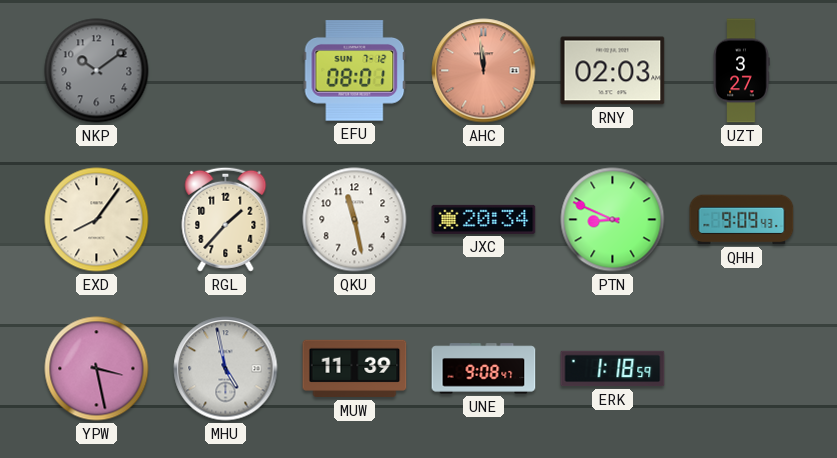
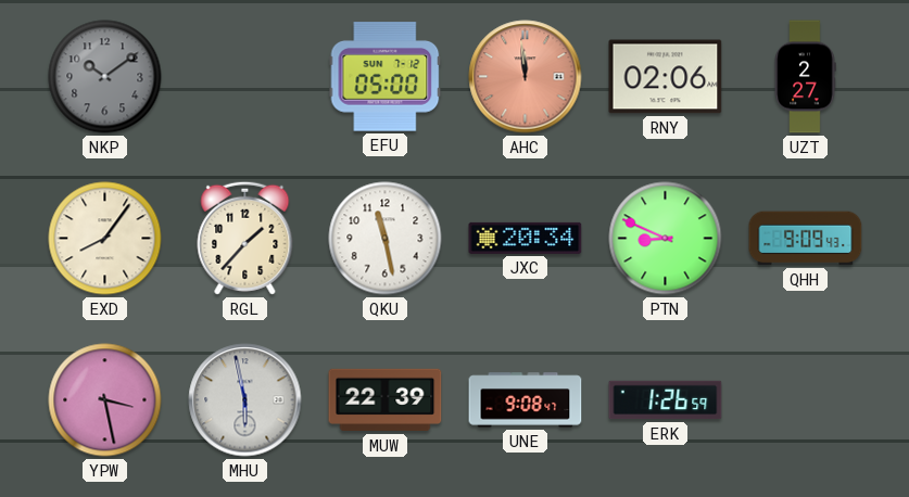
EFU: 08:01 -> 05:00 (386, 77)
RNY: 02:03 -> 02:06 (666, 77)
UZT: 3:27 -> 2:27 (805, 77)
MHU: 4:58 -> 5:58 (245, 400)
MUW: 11:39 -> 22:39 (386, 400)
ERK: 1:18 -> 1:26 (666, 400)
